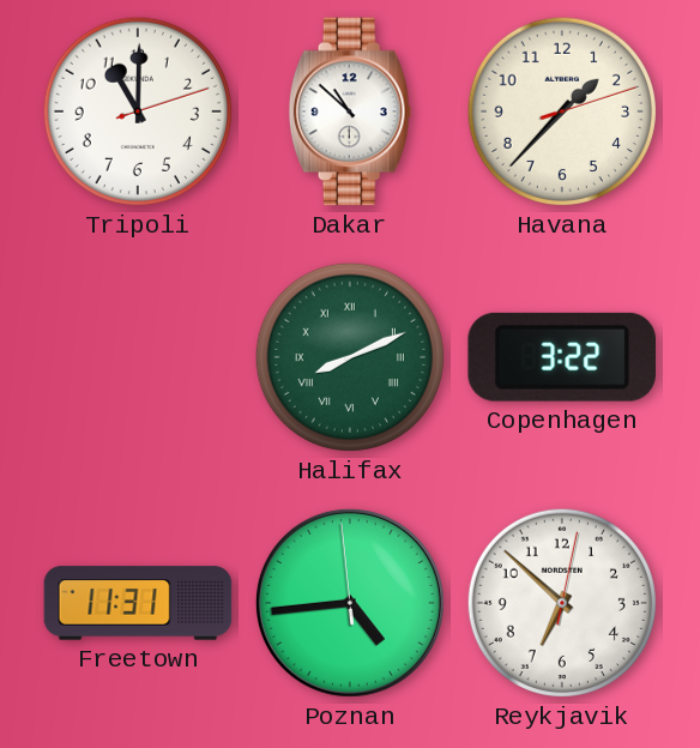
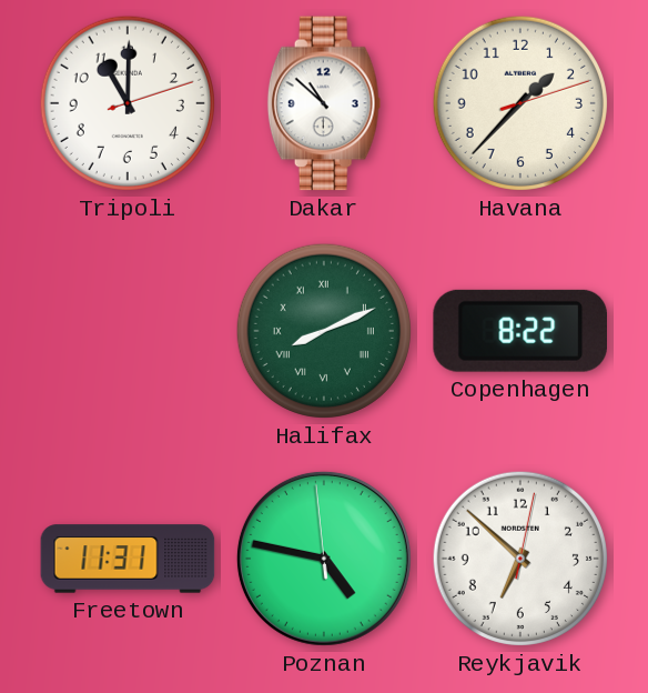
Copenhagen: 3:22 -> 8:22 (519, 331)
Poznan: 4:43 -> 4:46 (324, 559)
